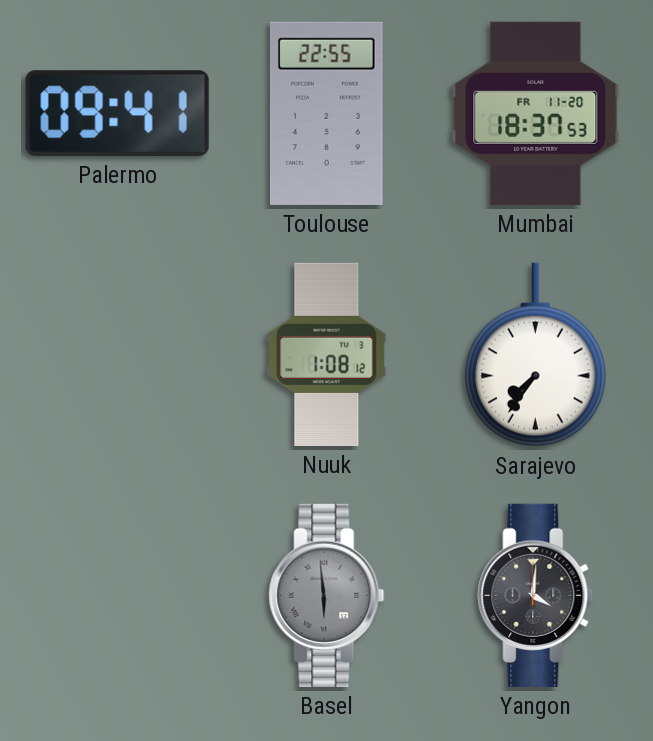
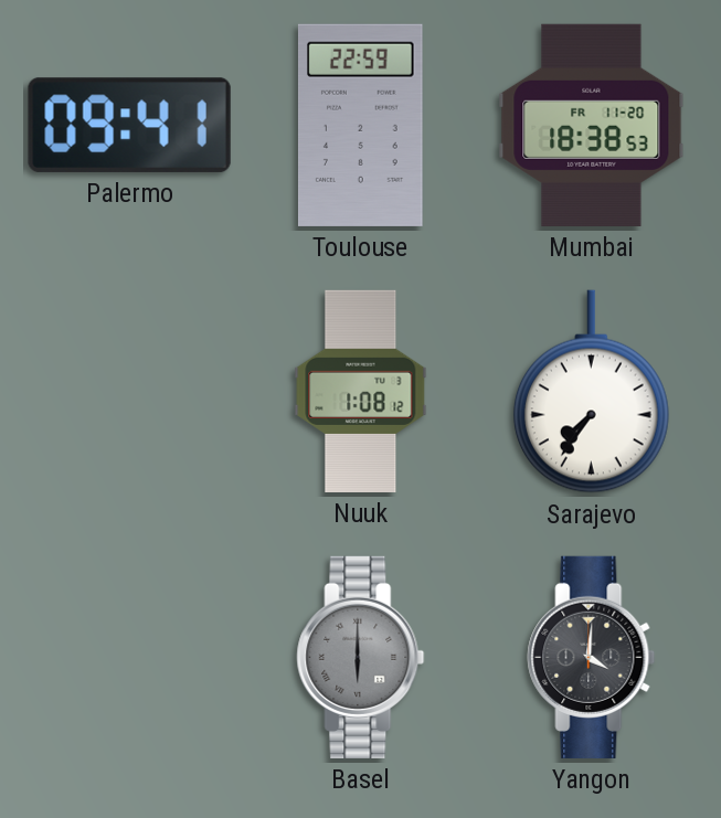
Toulouse: 22:55 -> 22:59 (361, 125)
Mumbai: 18:37 -> 18:38 (592, 125)
Basel: 5:59 -> 6:00 (361, 657)
